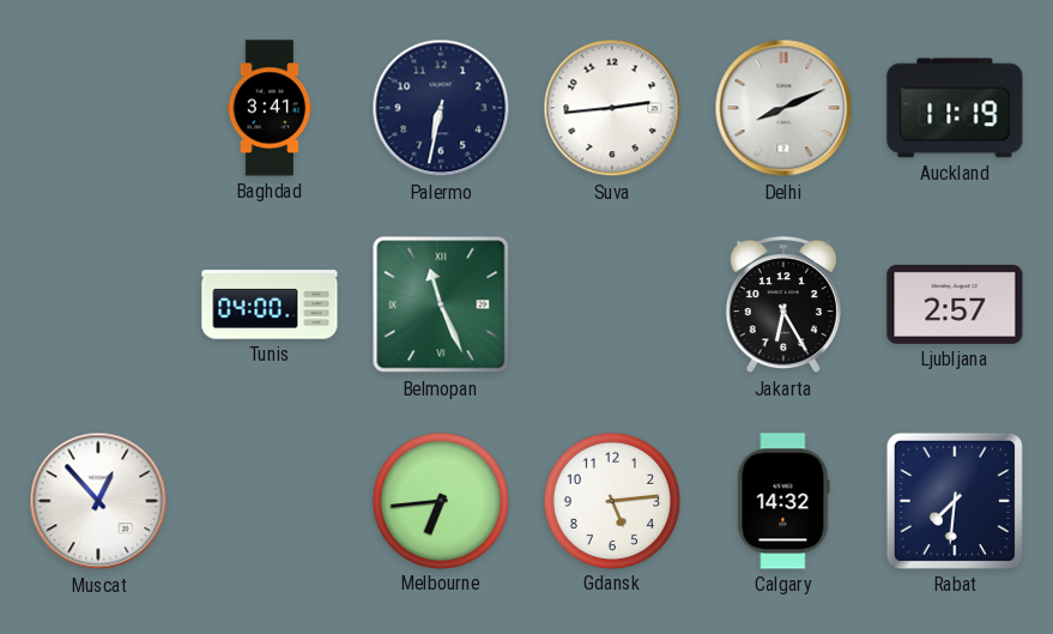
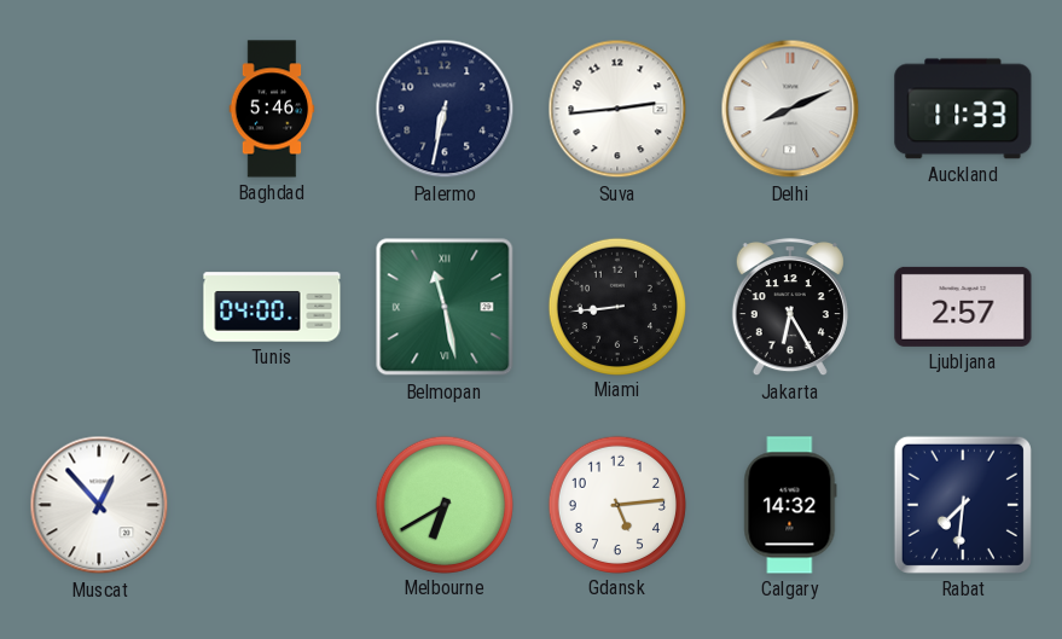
Baghdad: 3:41 -> 5:46 (272, 109)
Auckland: 11:19 -> 11:33 (963, 109)
Belmopan: 11:26 -> 11:28 (445, 307)
Miami: none -> 8:44 (616, 306)
Melbourne: 6:44 -> 6:40 (443, 504)
